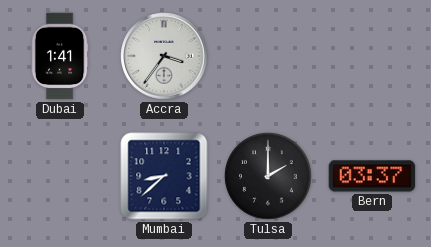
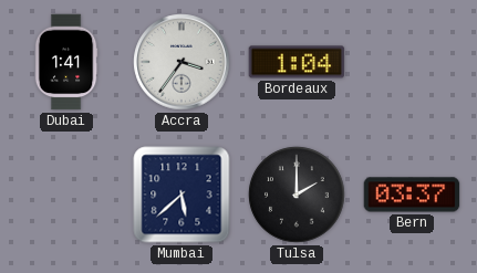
Bordeaux: none -> 1:04 (297, 62)
Mumbai: 8:38 -> 5:38 (182, 195)
